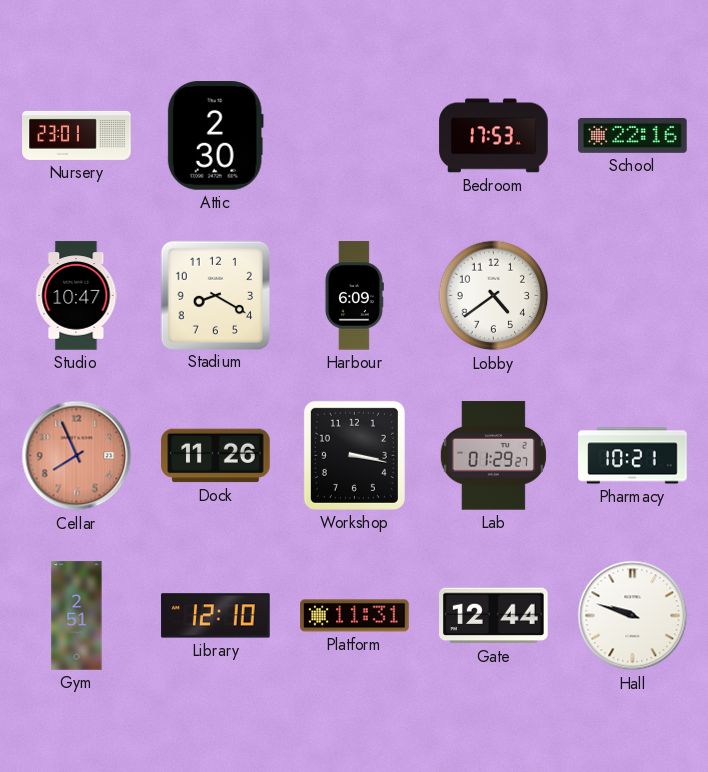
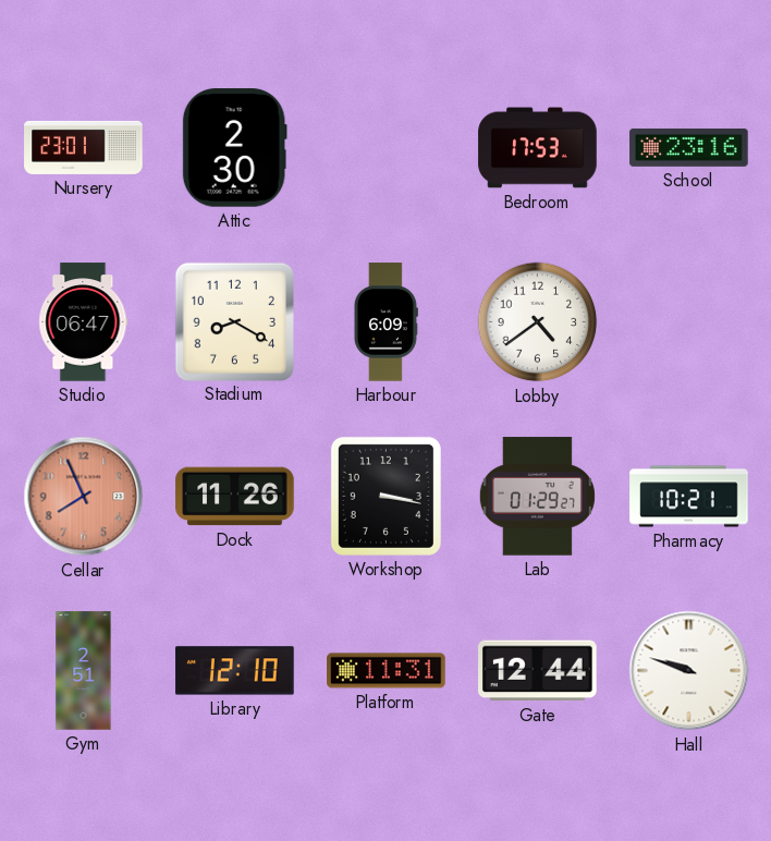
School: 22:16 -> 23:16 (689, 147)
Studio: 10:47 -> 06:47 (84, 322)
